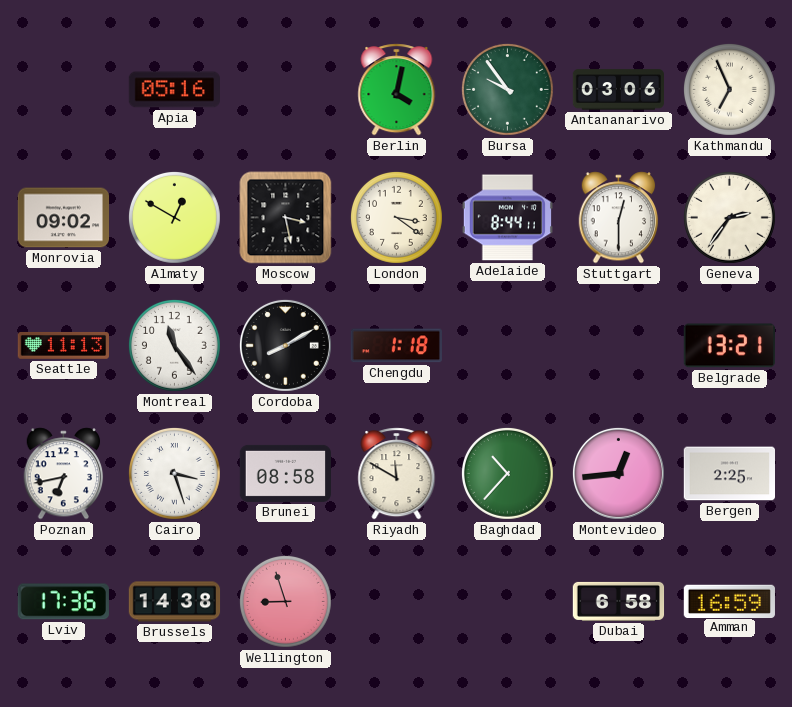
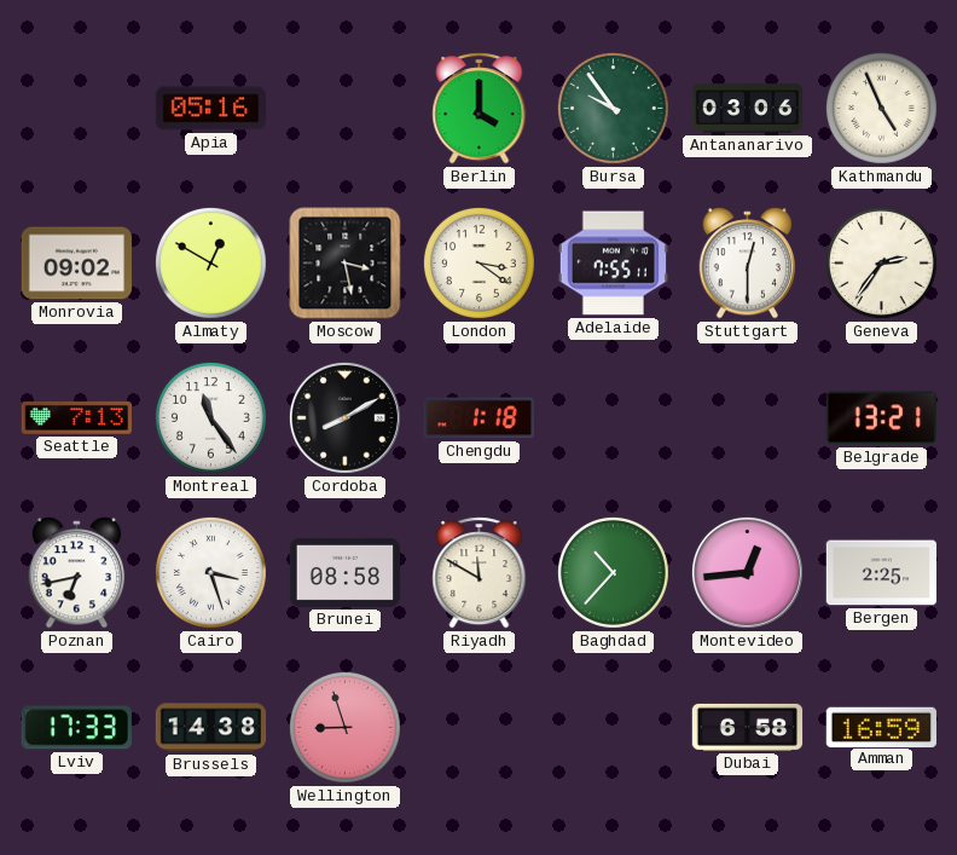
Berlin: 4:02 -> 4:00 (480, 109)
Kathmandu: 6:56 -> 4:56 (881, 108)
Adelaide: 8:44 -> 7:55 (613, 264)
Seattle: 11:13 -> 7:13 (76, 417)
Lviv: 17:36 -> 17:33 (76, 728)
